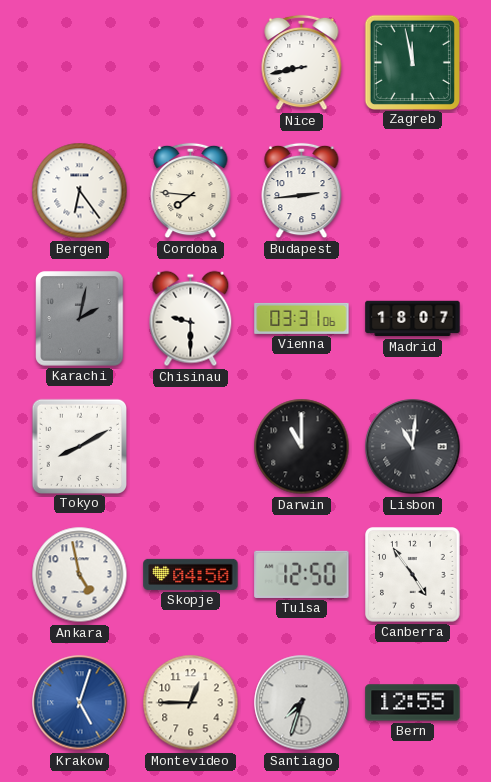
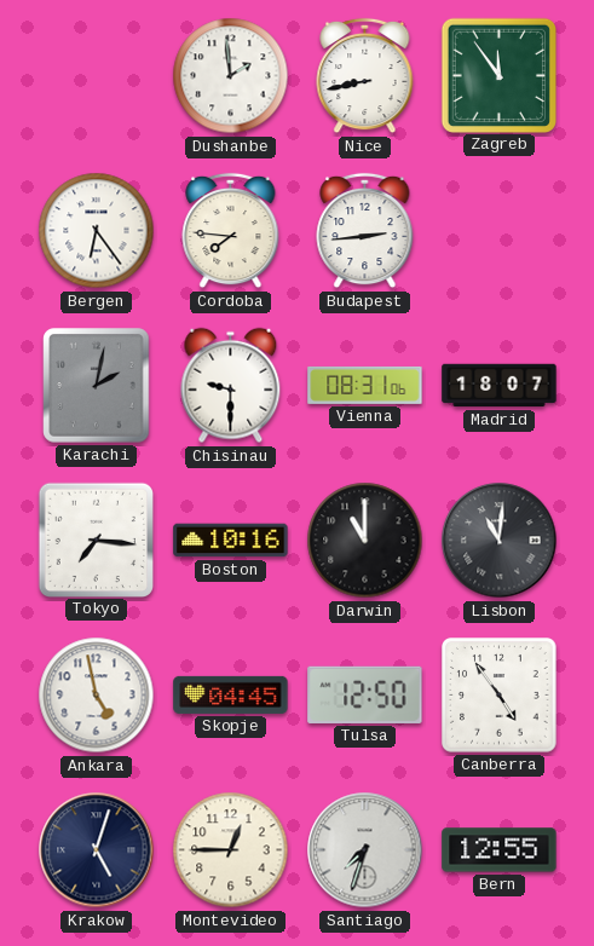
Dushanbe: none -> 1:59 (231, 76)
Zagreb: 11:58 -> 11:54 (498, 75)
Vienna: 03:31 -> 08:31 (365, 385)
Tokyo: 8:10 -> 7:16 (96, 540)
Boston: none -> 10:16 (231, 541)
Skopje: 04:50 -> 04:45 (231, 694)
Krakow dial: blue -> navy (97, 850)
